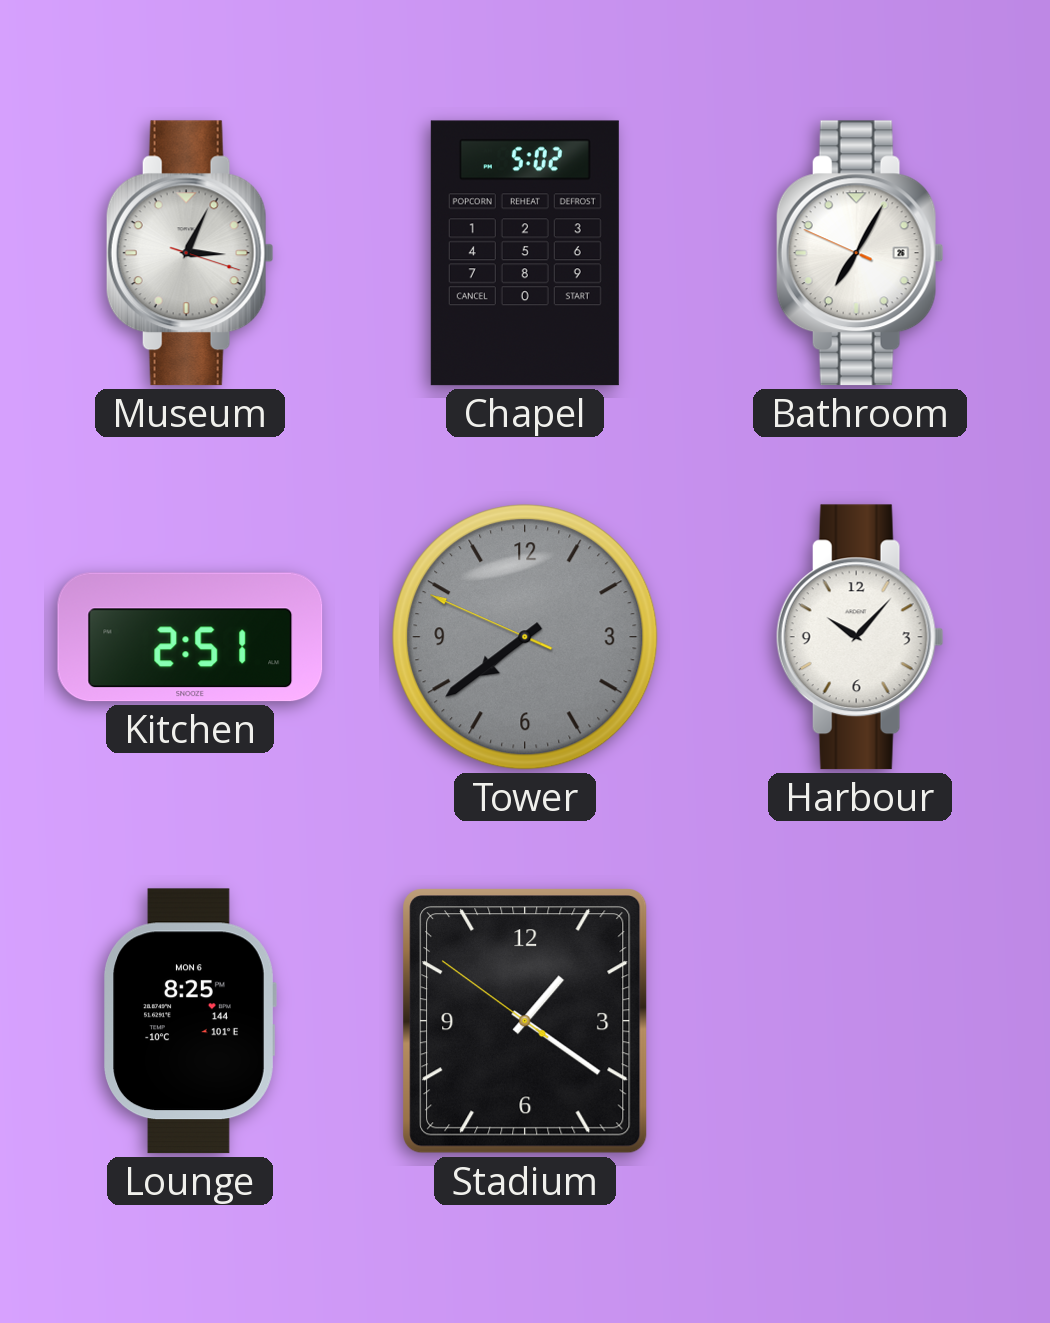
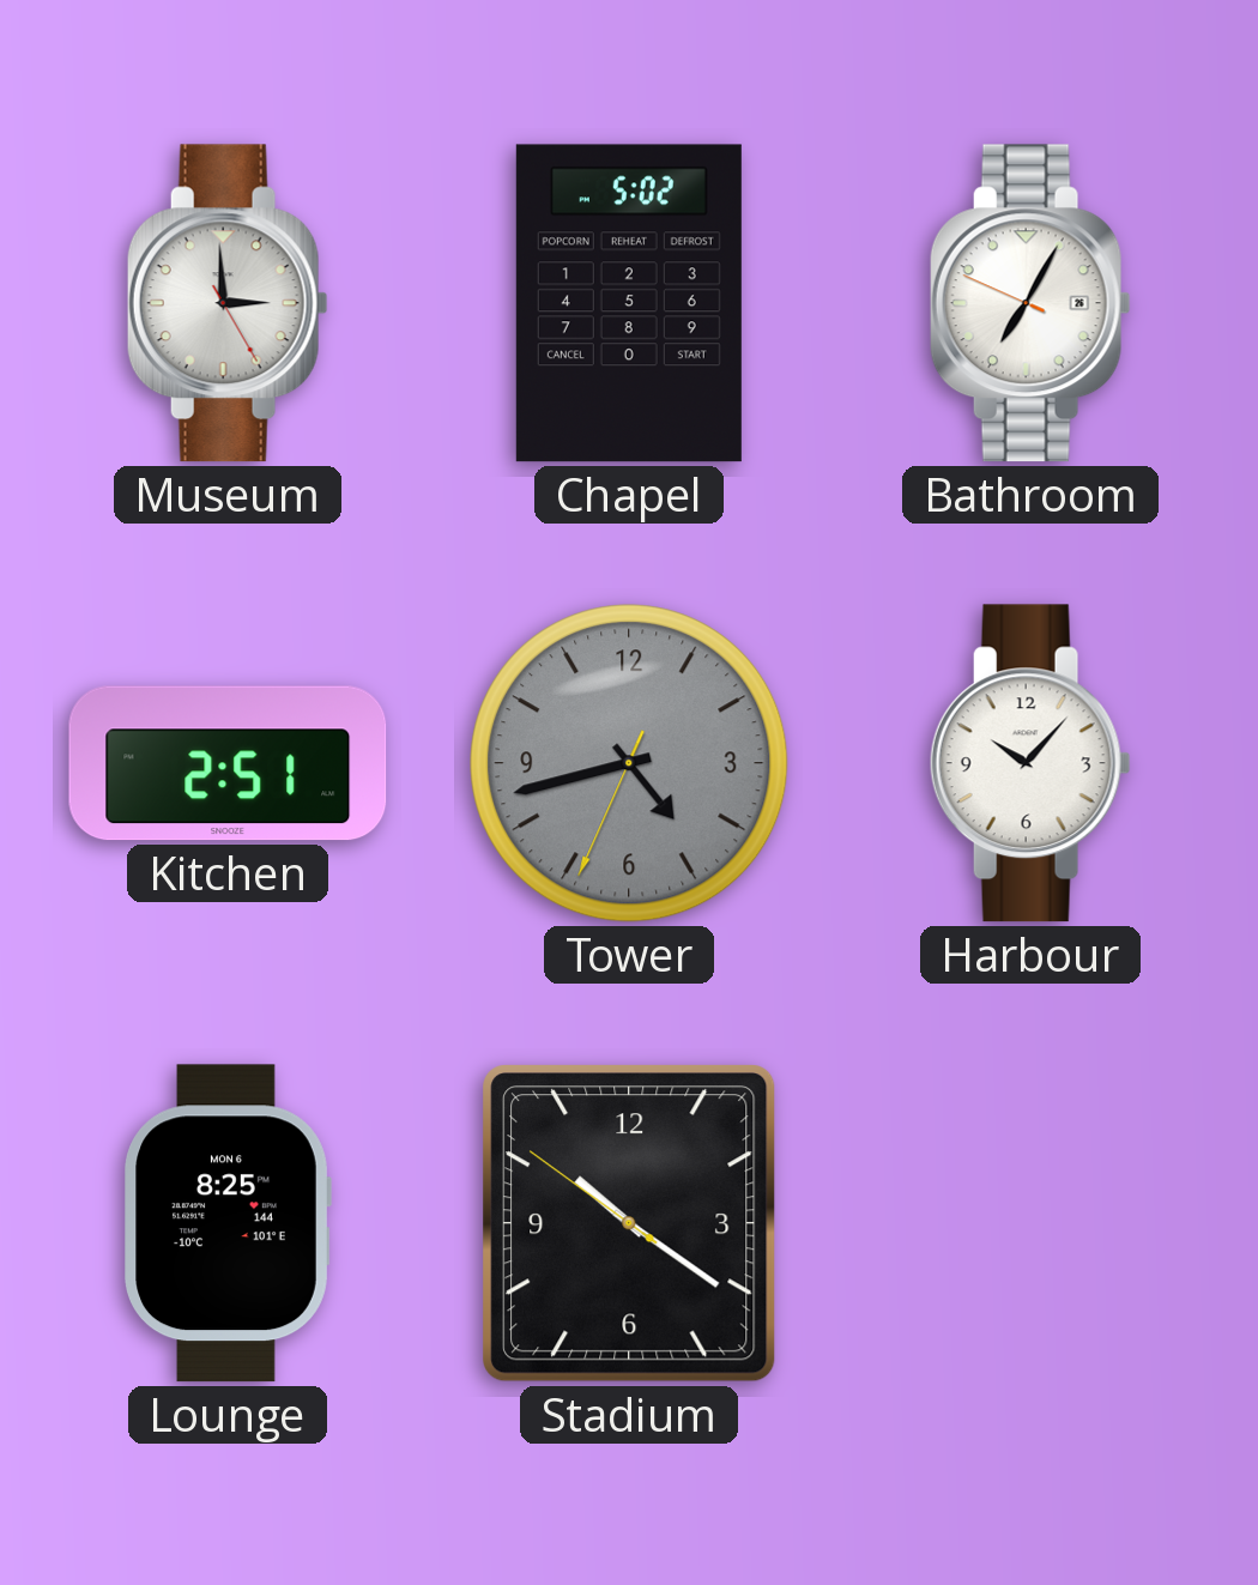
Museum: 3:04 -> 2:59 (228, 303)
Tower: 7:38 -> 4:42 (629, 763)
Stadium: 1:20 -> 10:20 (629, 1223)
